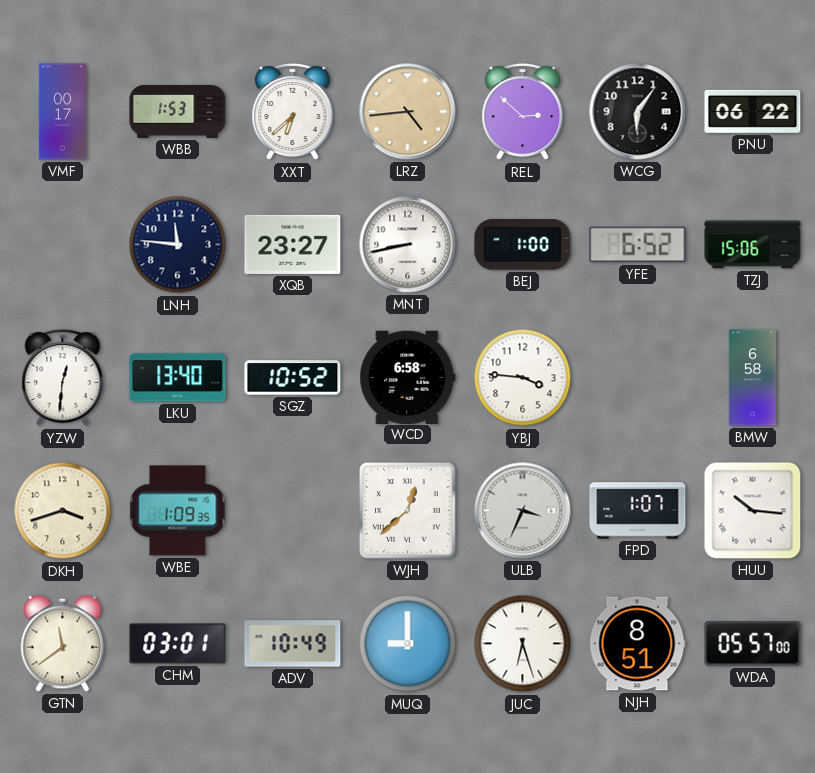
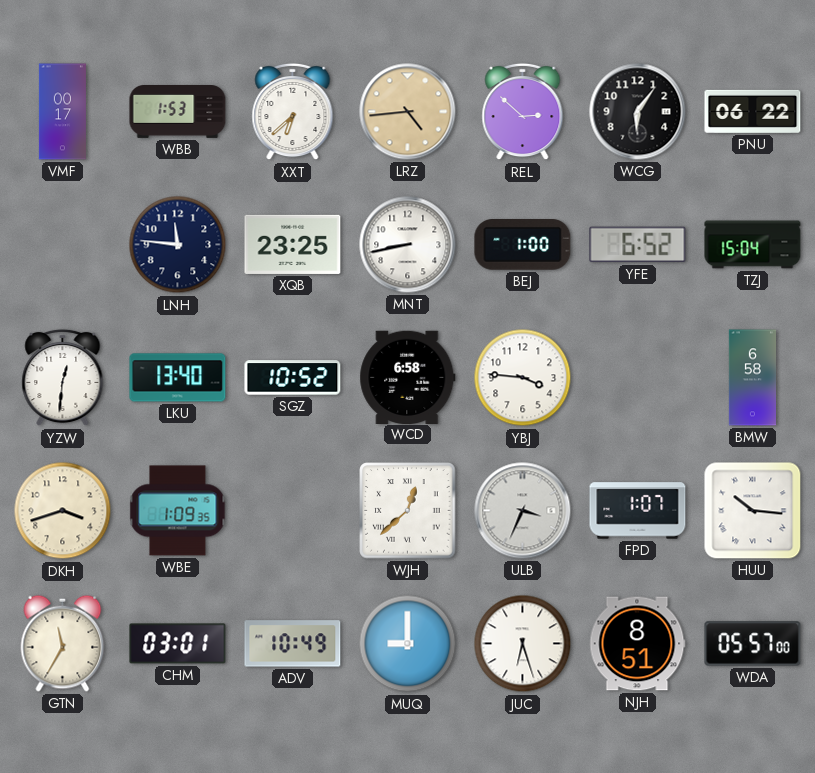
XQB: 23:27 -> 23:25 (293, 244)
TZJ: 15:06 -> 15:04 (753, 245)
GTN: 11:39 -> 11:35 (63, 643)
